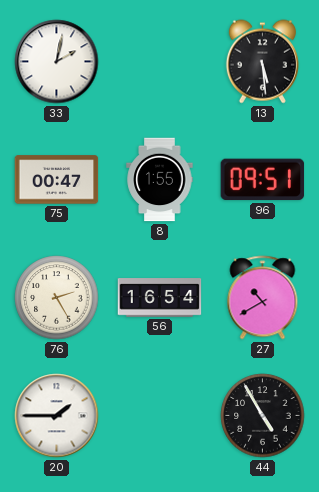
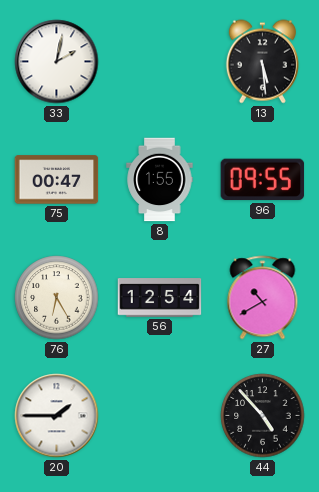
96: 09:51 -> 09:55 (263, 180)
76: 2:25 -> 6:25 (57, 298)
56: 16:54 -> 12:54 (160, 298)
44: 4:55 -> 4:53 (263, 416)
